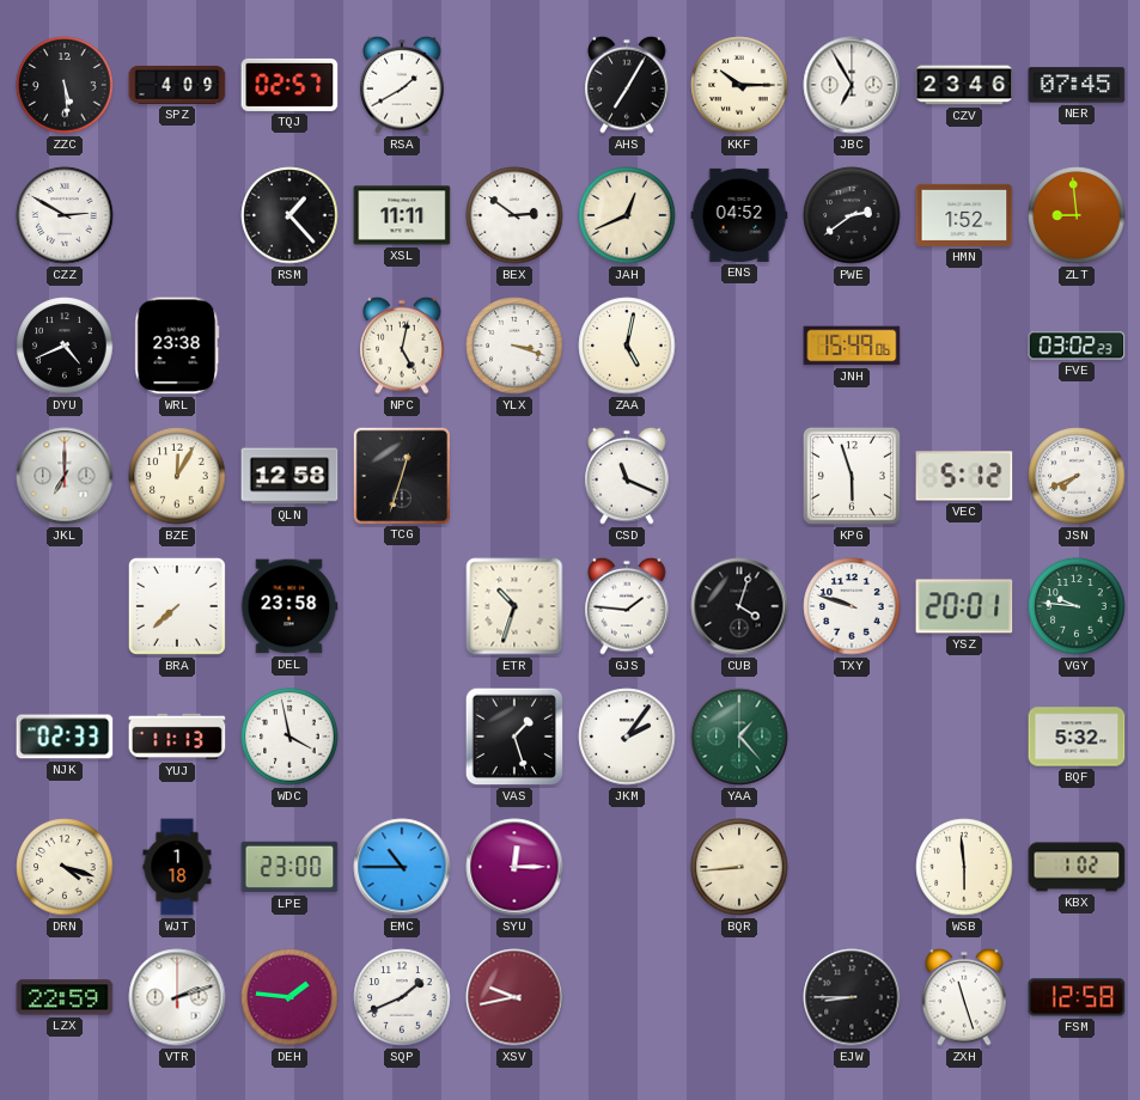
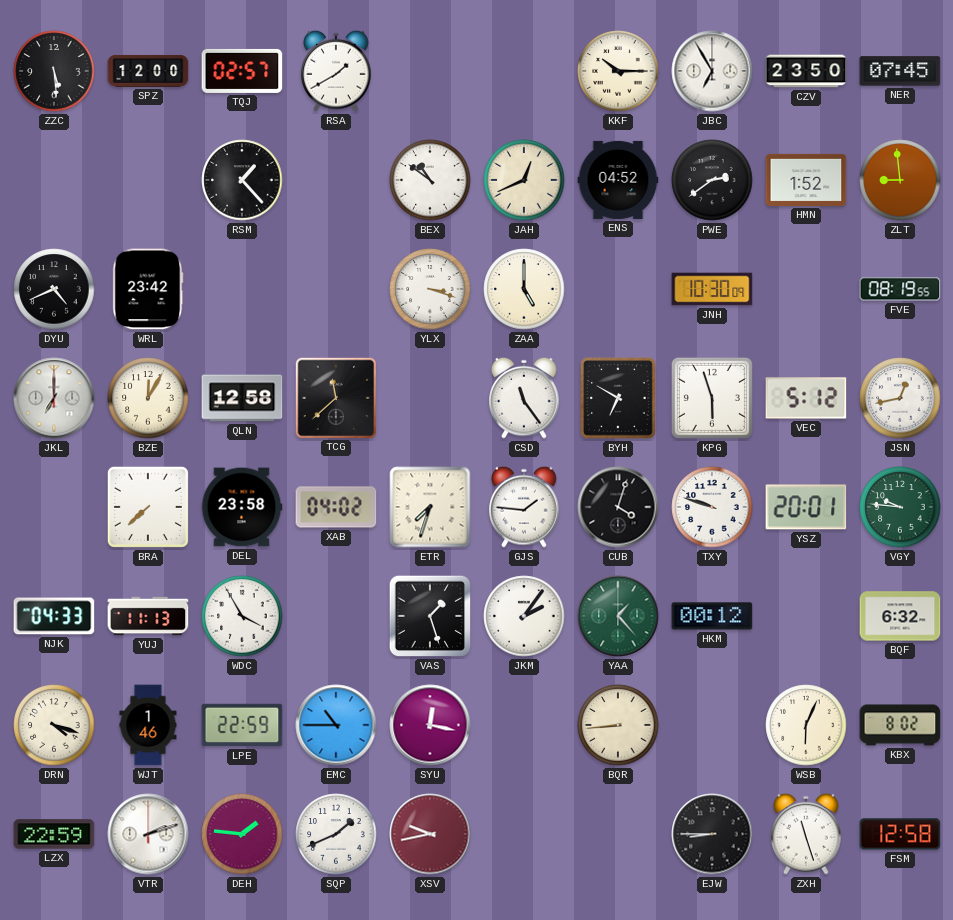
SPZ: 4:09 -> 12:00 (148, 71)
AHS: 7:05 -> none (627, 85)
CZV: 23:46 -> 23:50 (806, 71)
CZZ: 2:50 -> none (65, 215)
XSL: 11:11 -> none (402, 215)
BEX: 2:51 -> 10:51 (430, 180)
WRL: 23:38 -> 23:42 (148, 289)
NPC: 5:02 -> none (402, 346)
ZAA: 5:02 -> 5:00 (524, 289)
JNH: 15:49 -> 10:30 (712, 289)
FVE: 03:02 -> 08:19 (900, 289)
TCG: 12:33 -> 11:38 (335, 397)
CSD: 11:19 -> 11:24 (524, 398)
BYH: none -> 6:50 (618, 398)
JSN: 7:41 -> 12:43 (900, 398)
XAB: none -> 04:02 (336, 507)
ETR: 10:33 -> 7:33 (430, 507)
NJK: 02:33 -> 04:33 (54, 616)
WDC: 3:58 -> 3:55 (242, 616)
HKM: none -> 00:12 (712, 616)
BQF: 5:32 -> 6:32 (900, 616)
WJT: 1:18 -> 1:46 (148, 725)
LPE: 23:00 -> 22:59 (242, 725)
SYU: 12:15 -> 12:17 (430, 725)
WSB: 5:59 -> 6:04 (806, 725)
KBX: 1:02 -> 8:02 (900, 725)
